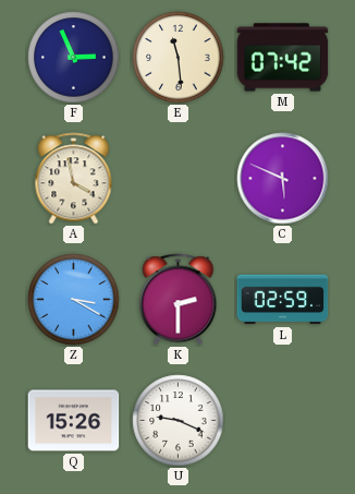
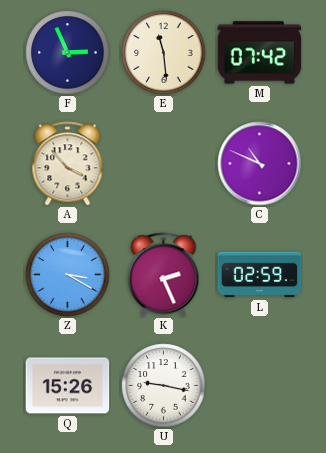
A: 3:58 -> 3:53 (68, 164)
C: 5:49 -> 10:49 (260, 164)
K: 2:30 -> 2:26 (164, 275)
U: 9:19 -> 9:17 (164, 386)
